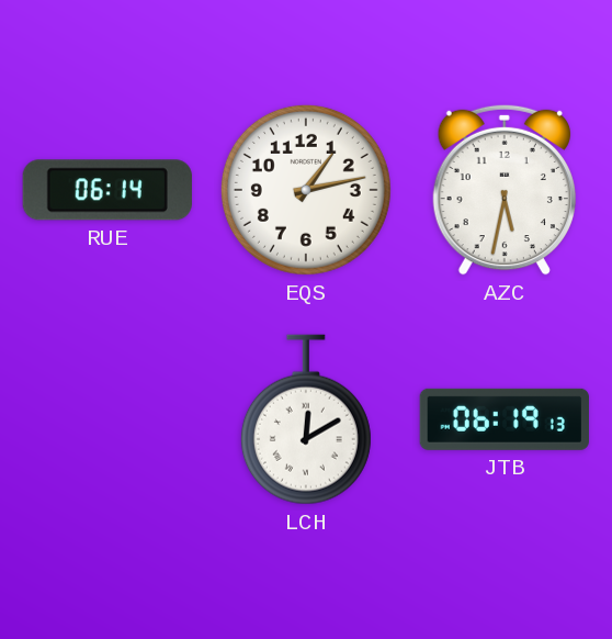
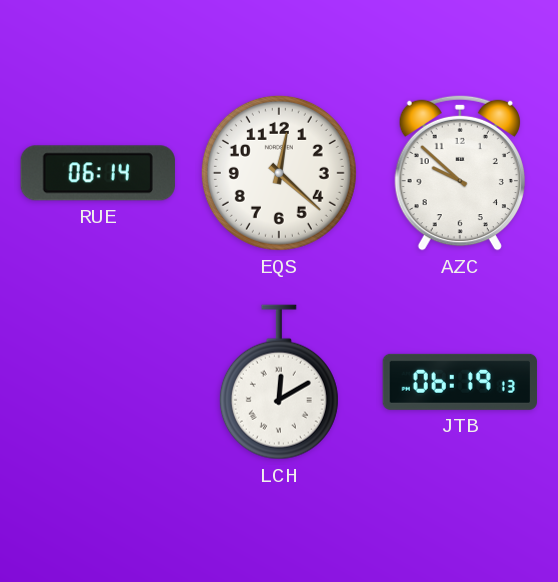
EQS: 1:13 -> 12:22 (279, 173)
AZC: 5:32 -> 9:52 (460, 173)
